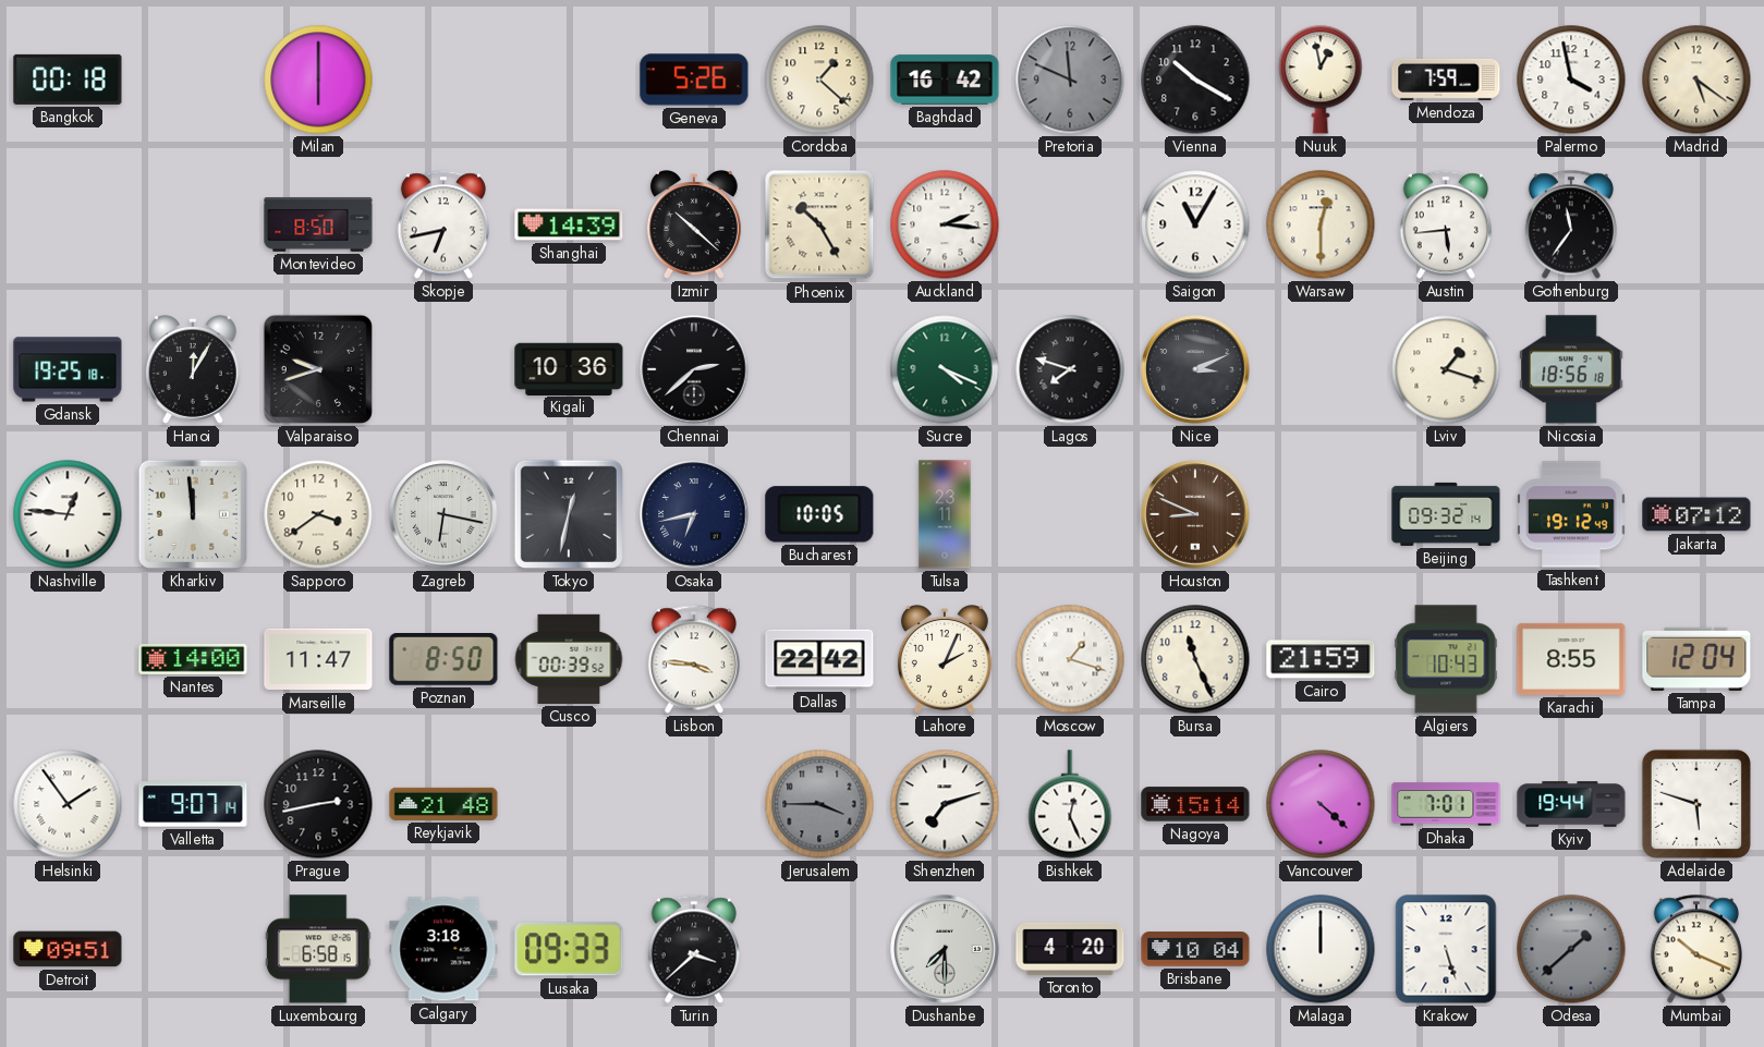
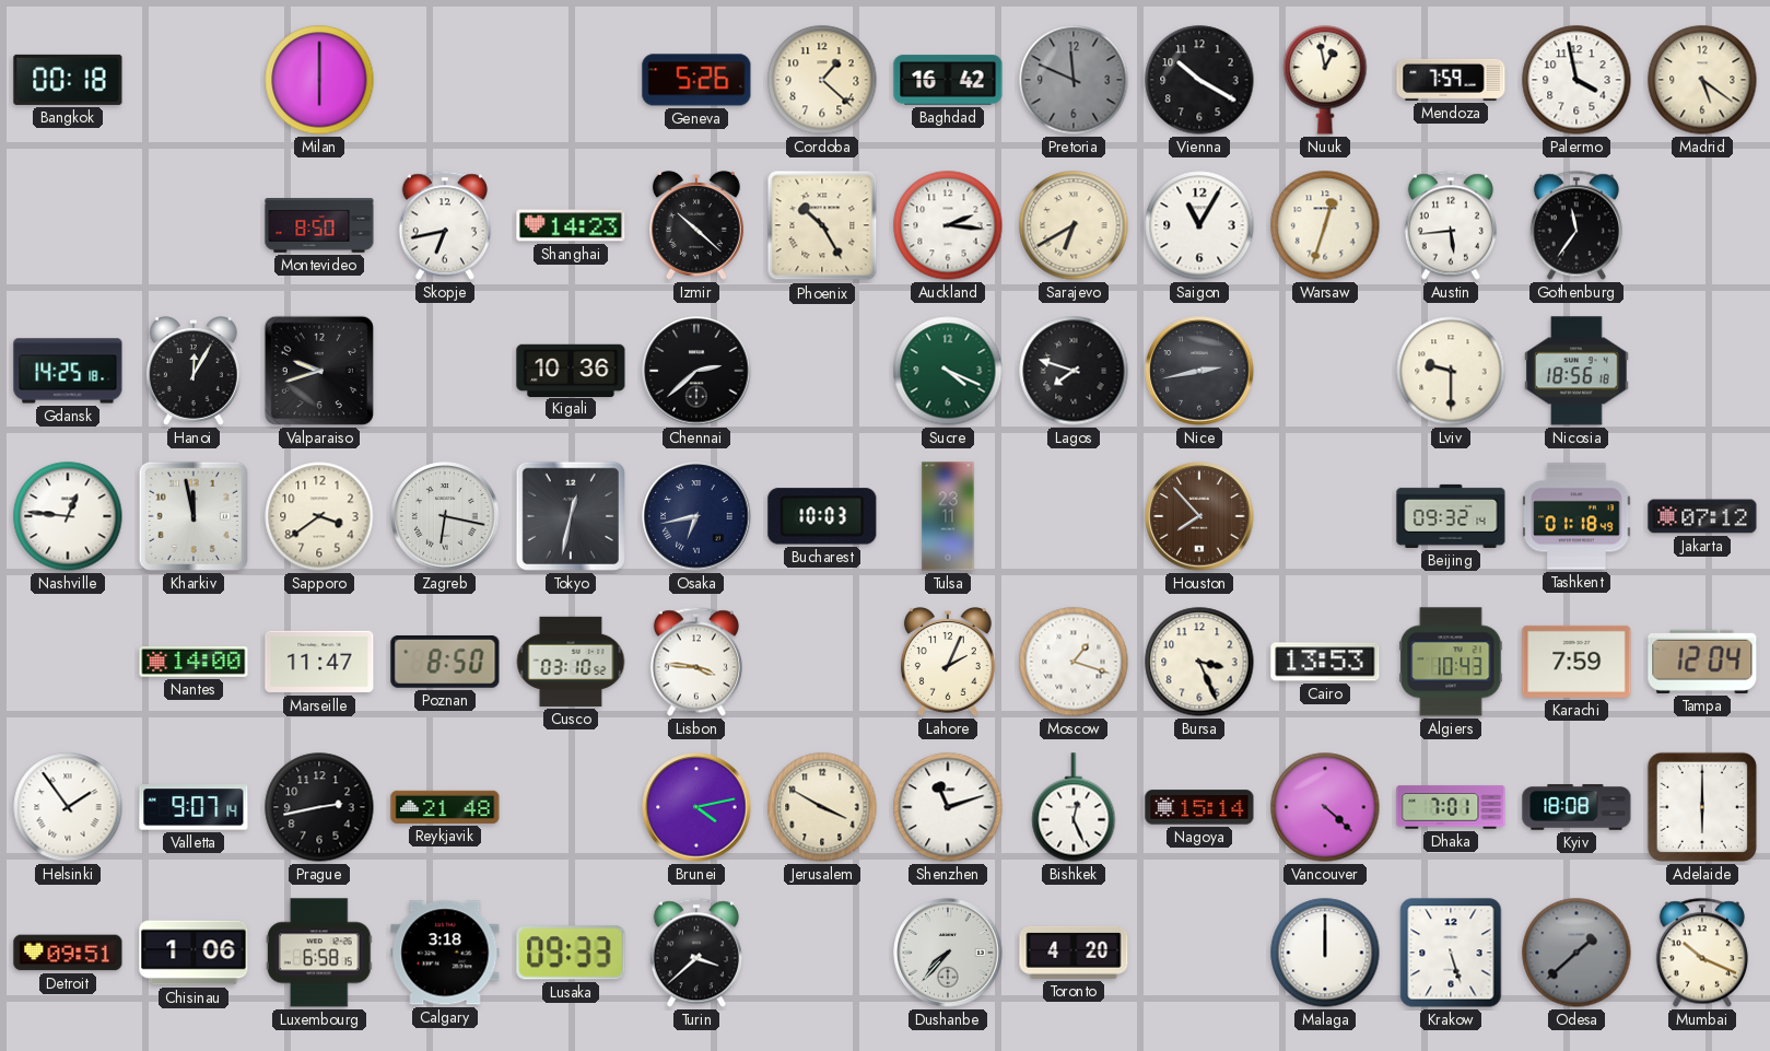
Shanghai: 14:39 -> 14:23 (571, 225)
Sarajevo: none -> 6:40 (1074, 225)
Warsaw: 12:30 -> 12:33 (1325, 225)
Gdansk: 19:25 -> 14:25 (68, 371)
Nice: 3:11 -> 2:43 (1199, 371)
Lviv: 1:18 -> 9:30 (1451, 371)
Kharkiv: 11:59 -> 11:58 (194, 516)
Bucharest: 10:05 -> 10:03 (822, 516)
Houston: 8:49 -> 7:53 (1199, 516)
Tashkent: 19:12 -> 01:18 (1576, 516)
Cusco: 00:39 -> 03:10 (571, 662)
Dallas: 22:42 -> none (819, 659)
Bursa: 11:26 -> 3:26 (1199, 662)
Cairo: 21:59 -> 13:53 (1325, 662)
Karachi: 8:55 -> 7:59 (1576, 662)
Brunei: none -> 4:13 (696, 807)
Jerusalem: 3:45 -> 3:50 (822, 807)
Jerusalem dial: grey -> cream (822, 807)
Shenzhen: 7:12 -> 11:12 (948, 807)
Kyiv: 19:44 -> 18:08 (1576, 807)
Adelaide: 5:48 -> 6:00 (1702, 807)
Chisinau: none -> 1:06 (194, 953)
Dushanbe: 7:30 -> 7:37 (948, 953)
Brisbane: 10:04 -> none (1195, 949)
